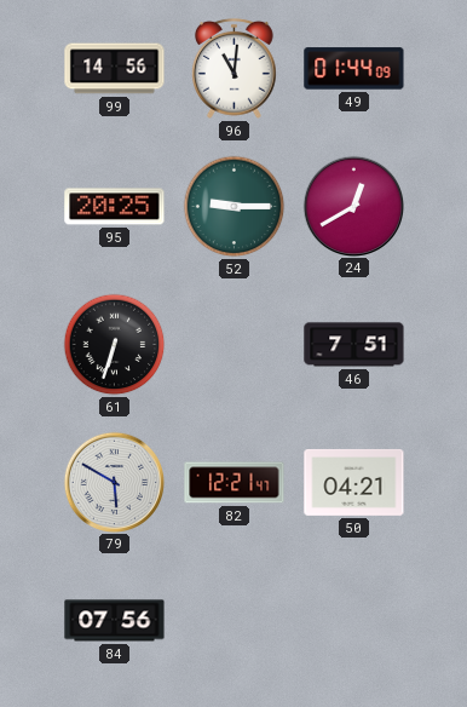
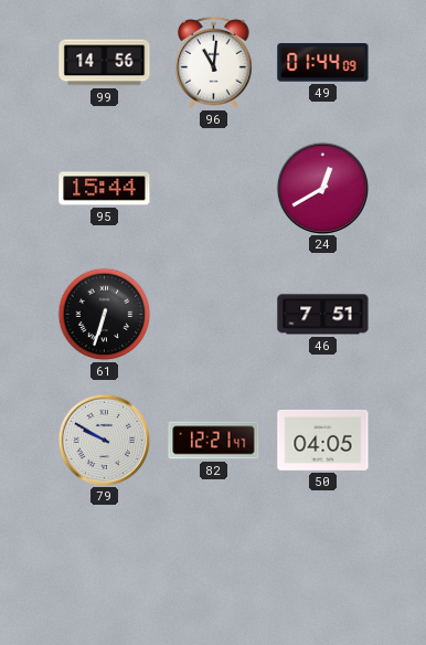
95: 20:25 -> 15:44 (105, 189)
52: 9:15 -> none (235, 207)
79: 5:50 -> 9:50 (104, 440)
50: 04:21 -> 04:05 (323, 440)
84: 07:56 -> none (115, 621)
